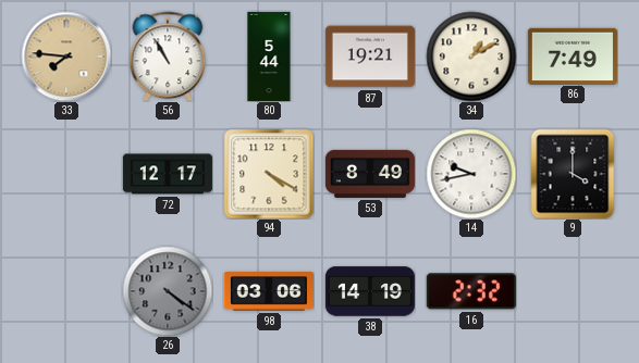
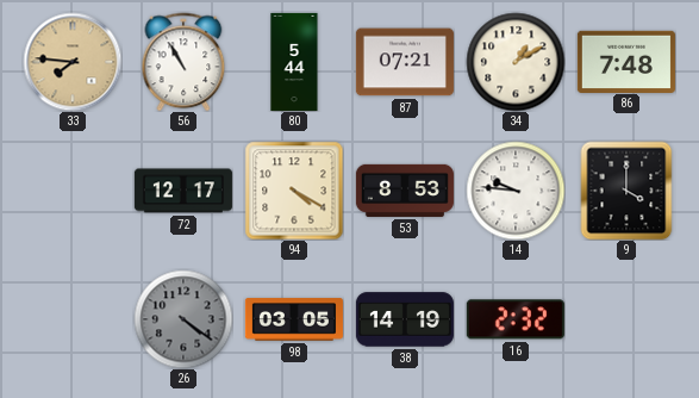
87: 19:21 -> 07:21 (405, 62)
86: 7:49 -> 7:48 (626, 61)
53: 8:49 -> 8:53 (405, 191)
14: 9:43 -> 9:46 (516, 191)
98: 03:06 -> 03:05 (294, 319)
